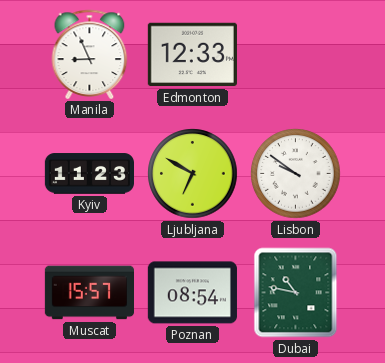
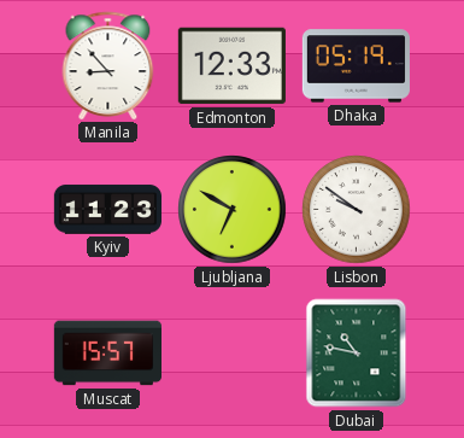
Manila: 8:56 -> 8:53 (108, 65)
Dhaka: none -> 05:19 (356, 66)
Poznan: 08:54 -> none (192, 293)
